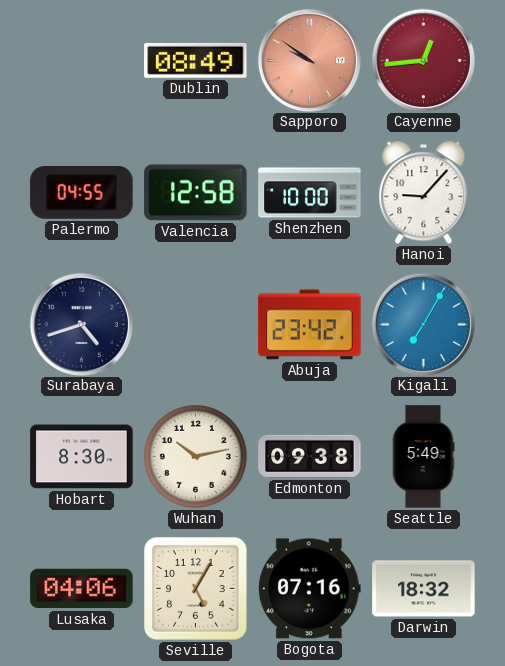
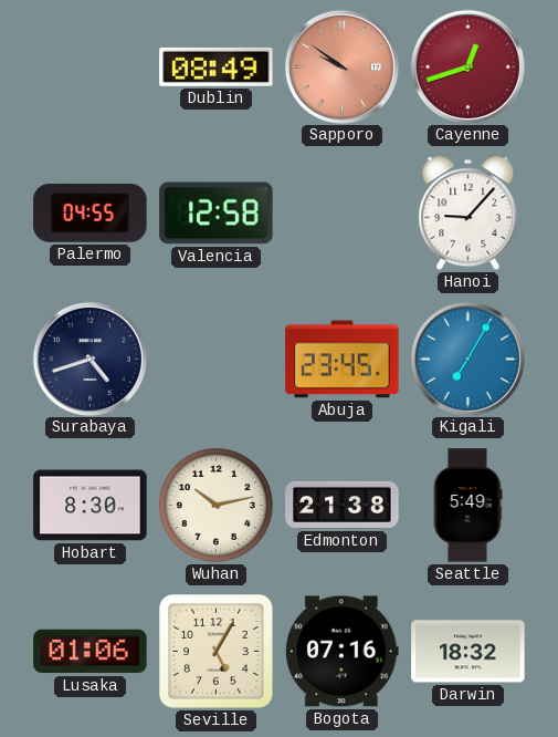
Cayenne: 12:44 -> 12:42 (467, 66)
Shenzhen: 10:00 -> none (310, 193)
Abuja: 23:42 -> 23:45 (343, 360)
Edmonton: 09:38 -> 21:38 (343, 505)
Lusaka: 04:06 -> 01:06 (91, 652)
